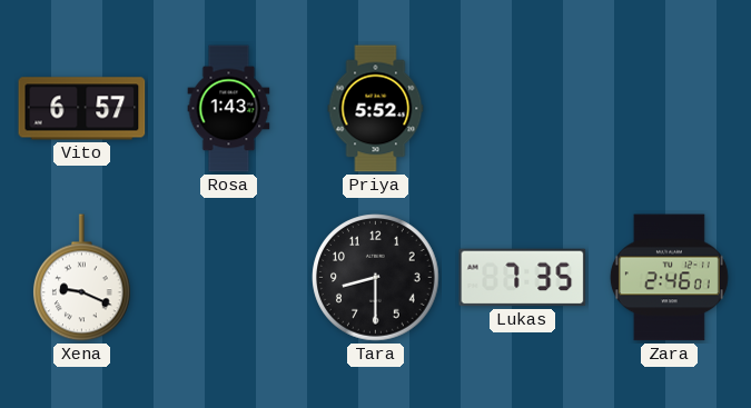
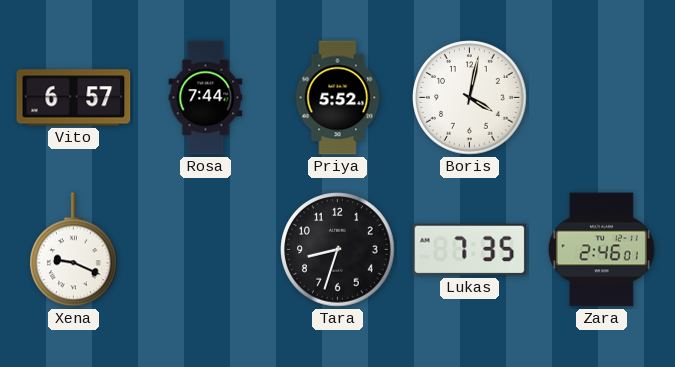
Rosa: 1:43 -> 7:44 (206, 98)
Boris: none -> 4:02 (470, 98)
Tara: 8:30 -> 8:33 (338, 250)
